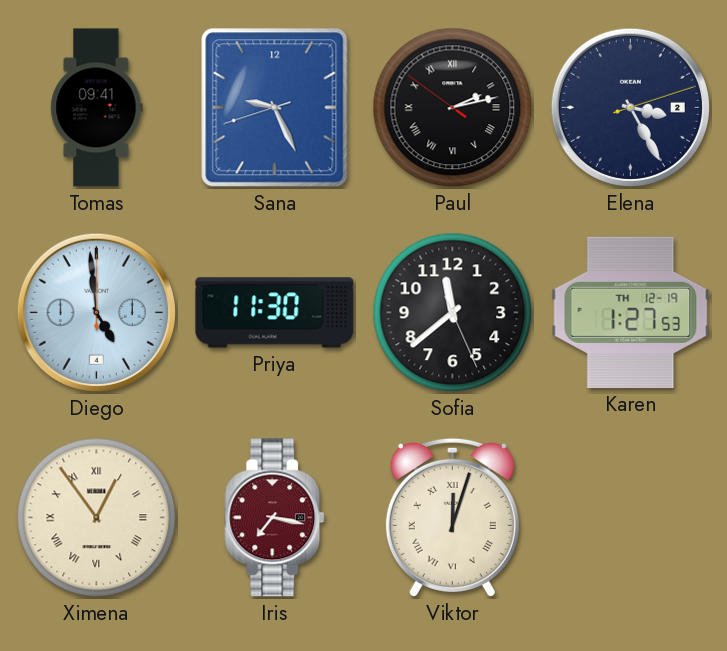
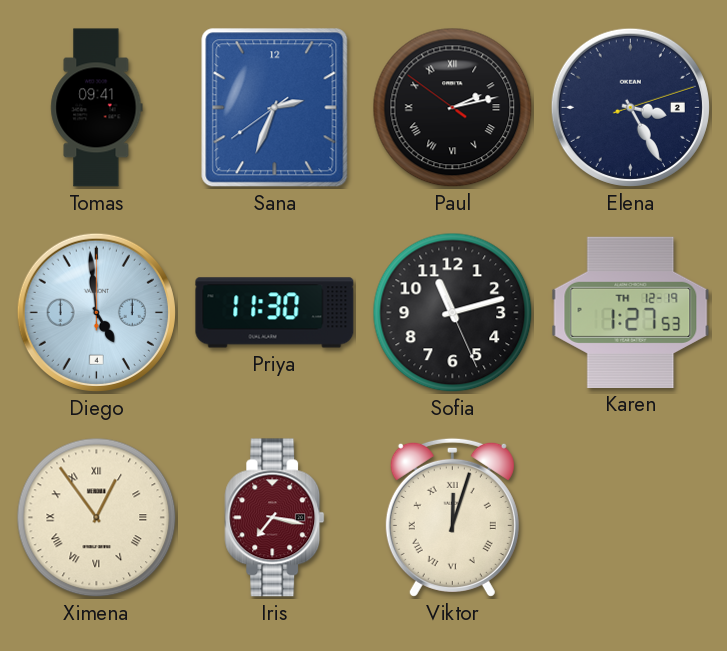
Sana: 9:25 -> 2:33 (275, 108)
Sofia: 11:38 -> 11:12 (453, 313)
